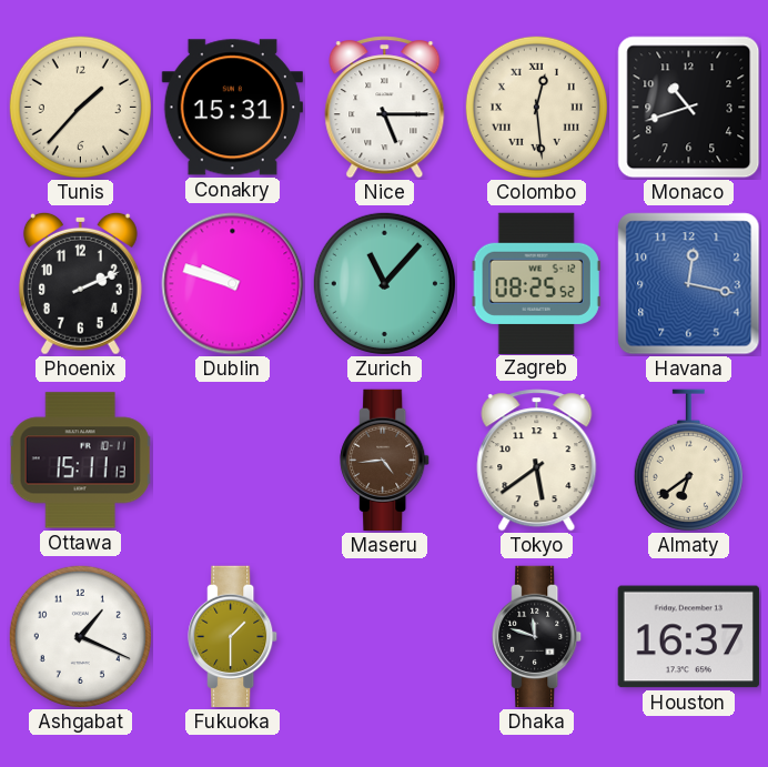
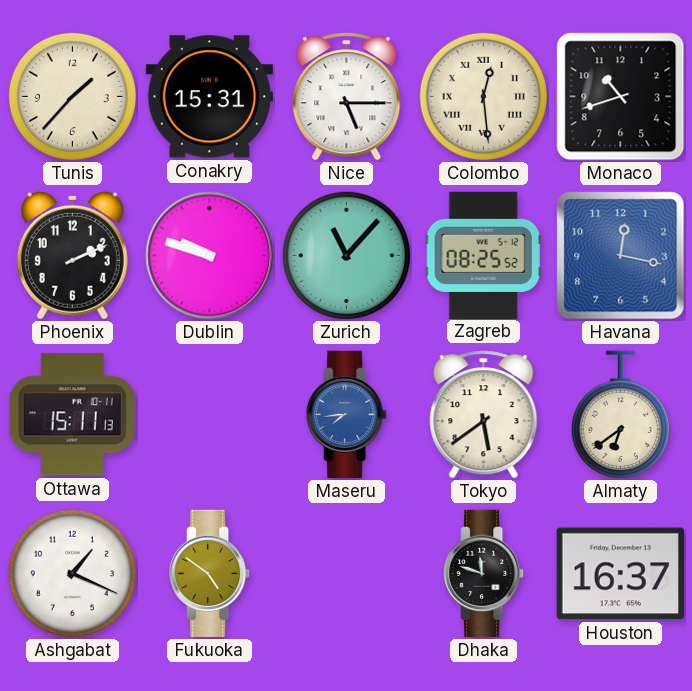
Maseru: 4:44 -> 7:44 (347, 415)
Maseru dial: brown -> blue (347, 415)
Fukuoka: 1:30 -> 4:51 (210, 574)
